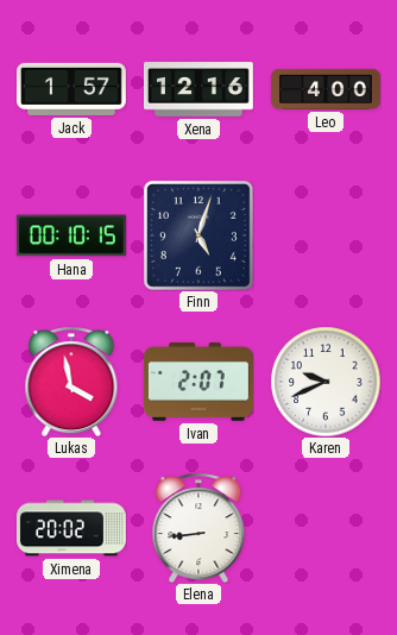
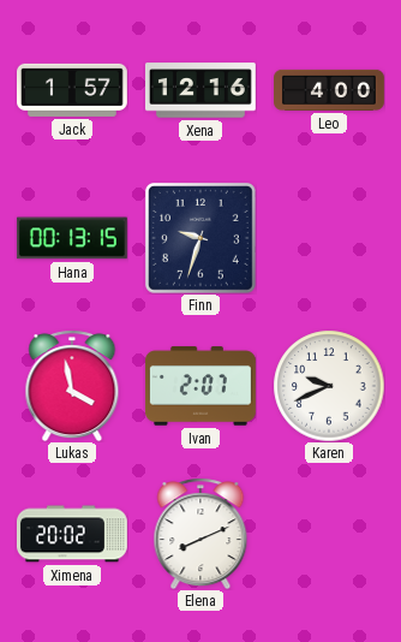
Hana: 00:10 -> 00:13 (72, 238)
Finn: 5:03 -> 9:33 (200, 238)
Elena: 8:44 -> 8:11 (200, 534)
